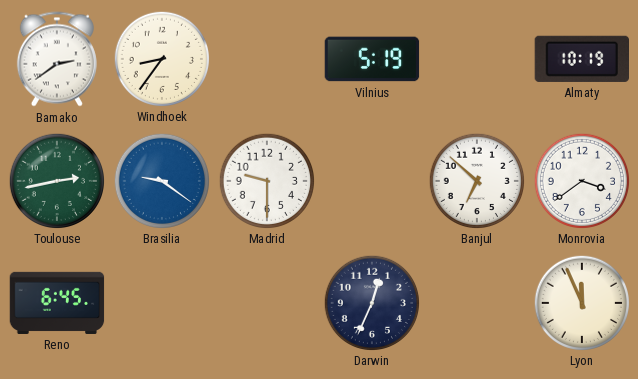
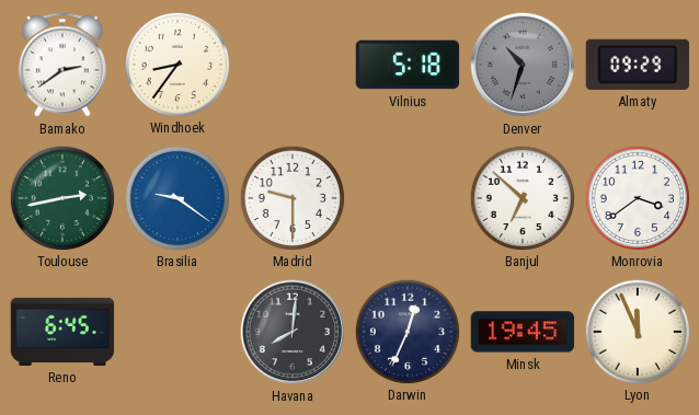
Vilnius: 5:19 -> 5:18 (408, 65)
Denver: none -> 10:33 (523, 65)
Almaty: 10:19 -> 09:29 (637, 65)
Havana: none -> 8:01 (293, 332)
Minsk: none -> 19:45 (523, 332)
